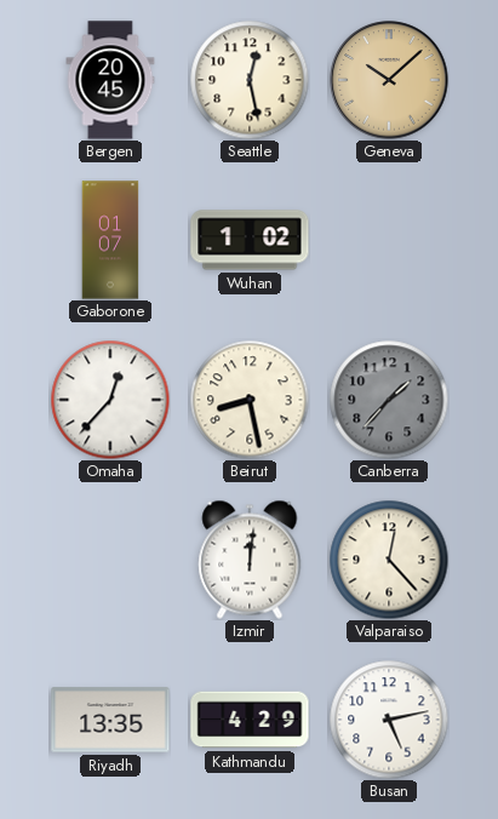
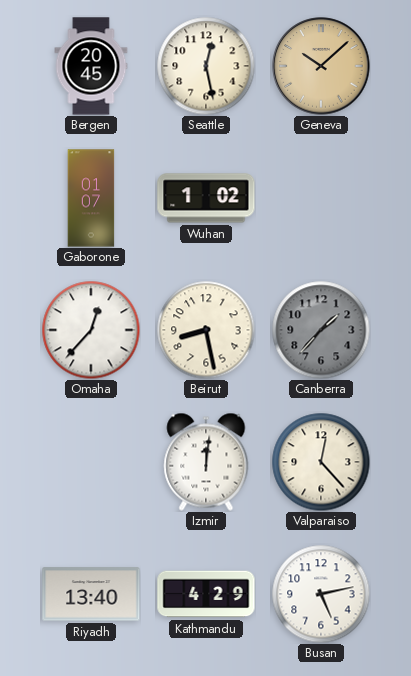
Riyadh: 13:35 -> 13:40 (91, 594)
